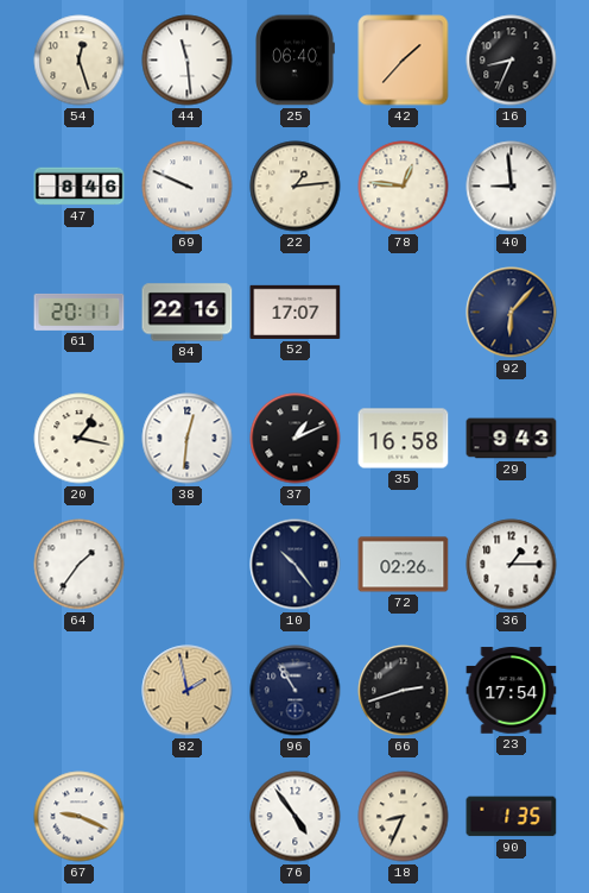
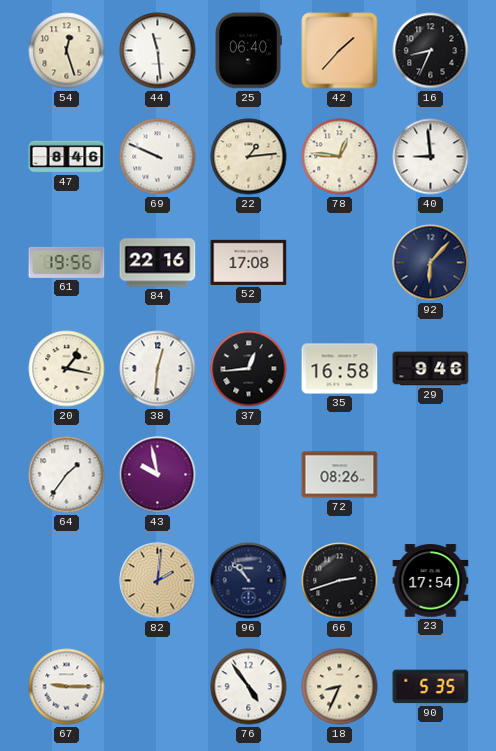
61: 20:11 -> 19:56 (67, 262)
52: 17:07 -> 17:08 (249, 262)
37: 1:11 -> 12:44 (249, 369)
29: 9:43 -> 9:46 (431, 369)
43: none -> 9:58 (158, 475)
10: 10:24 -> none (296, 565)
72: 02:26 -> 08:26 (340, 475)
36: 1:15 -> none (512, 565)
82: 1:58 -> 2:01 (158, 581)
96: 10:55 -> 10:53 (249, 581)
67: 9:19 -> 9:15 (67, 687)
90: 1:35 -> 5:35 (431, 687)
